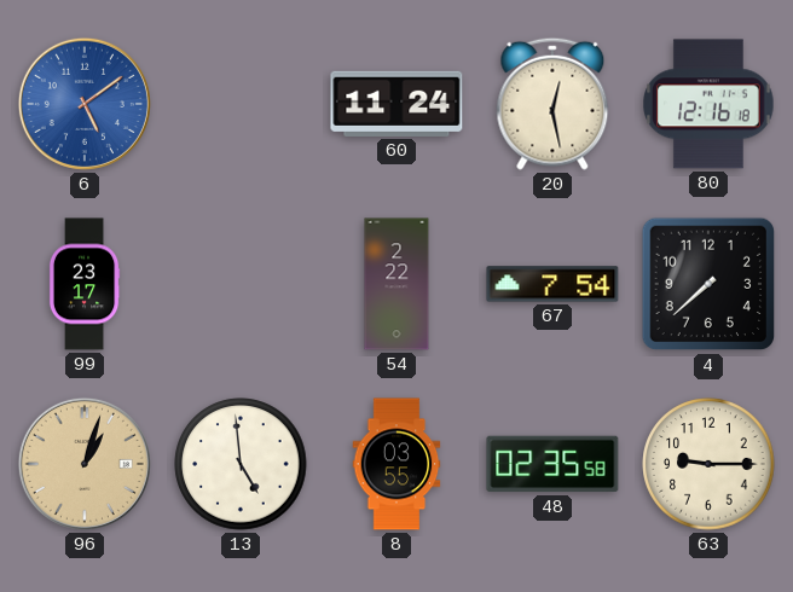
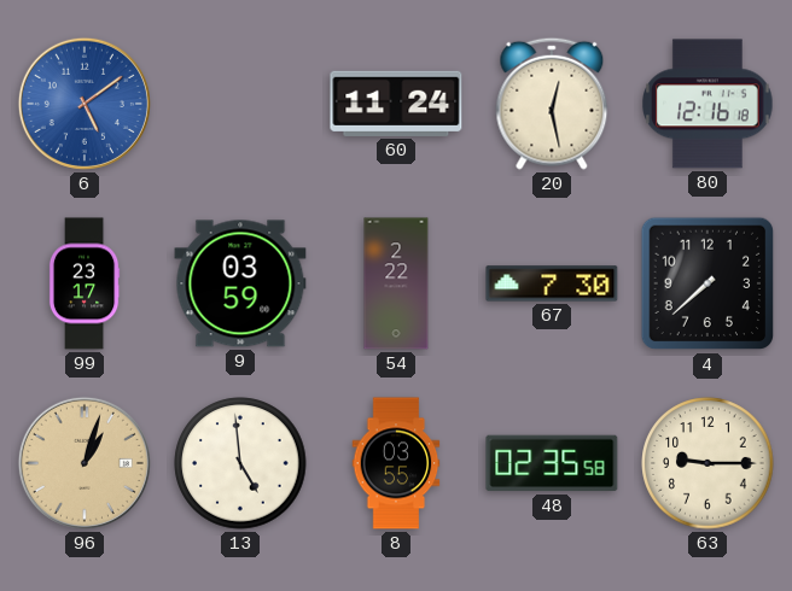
9: none -> 03:59 (240, 283)
67: 7:54 -> 7:30 (552, 283)
